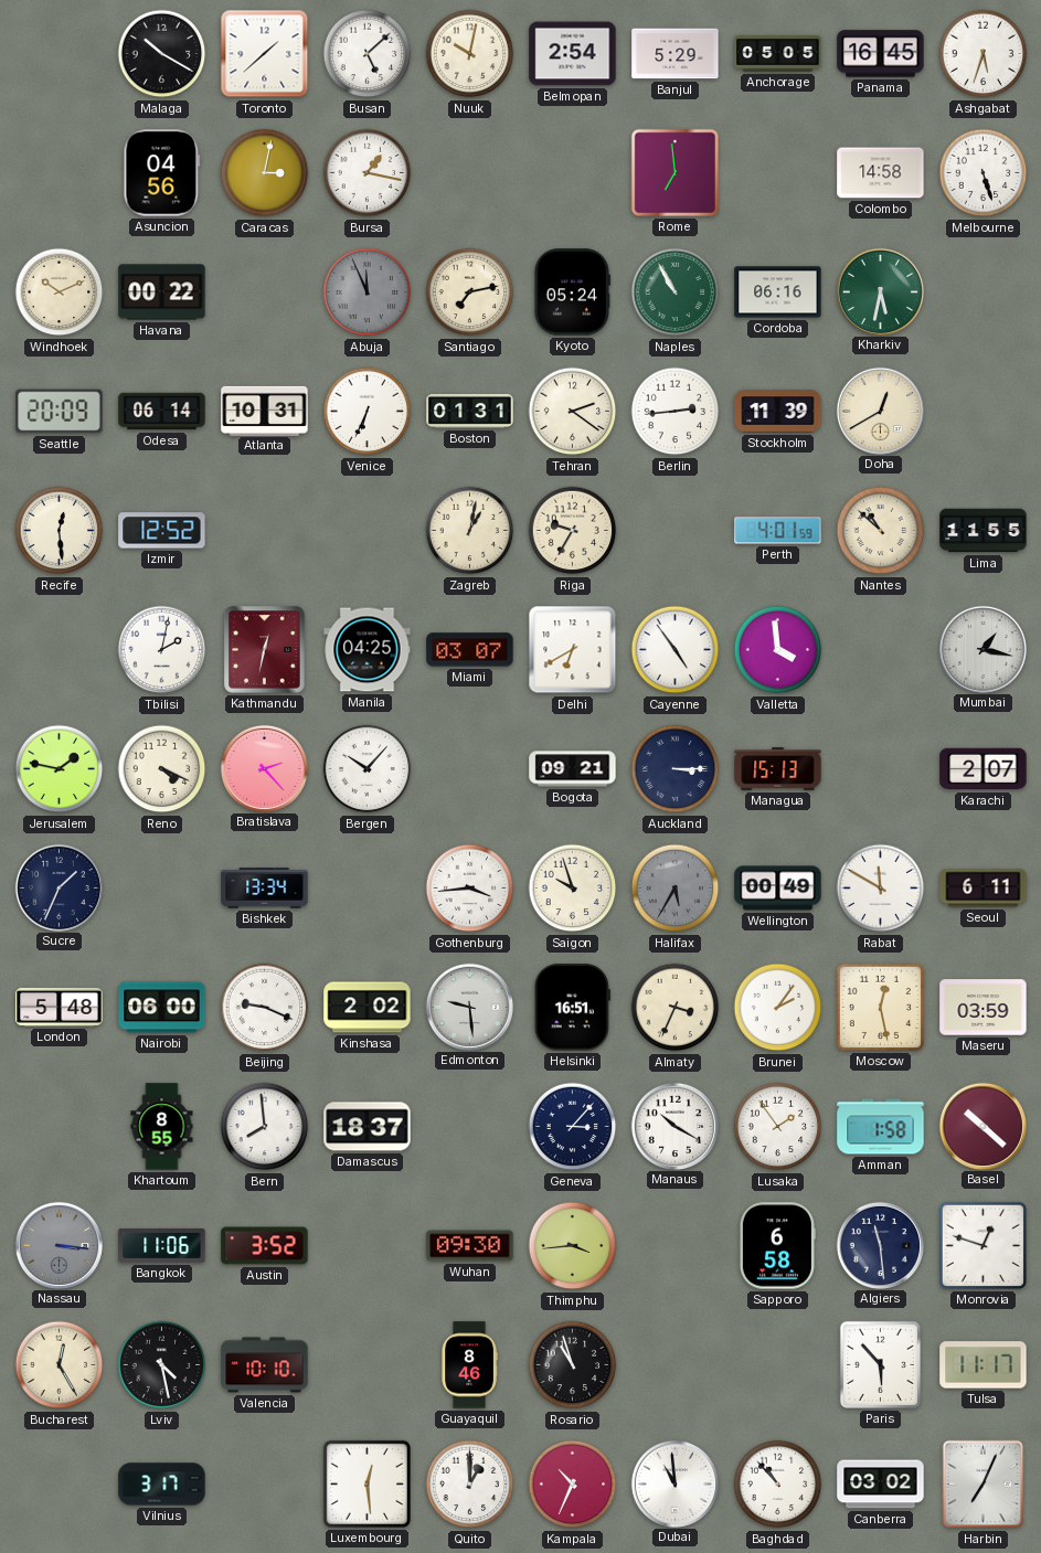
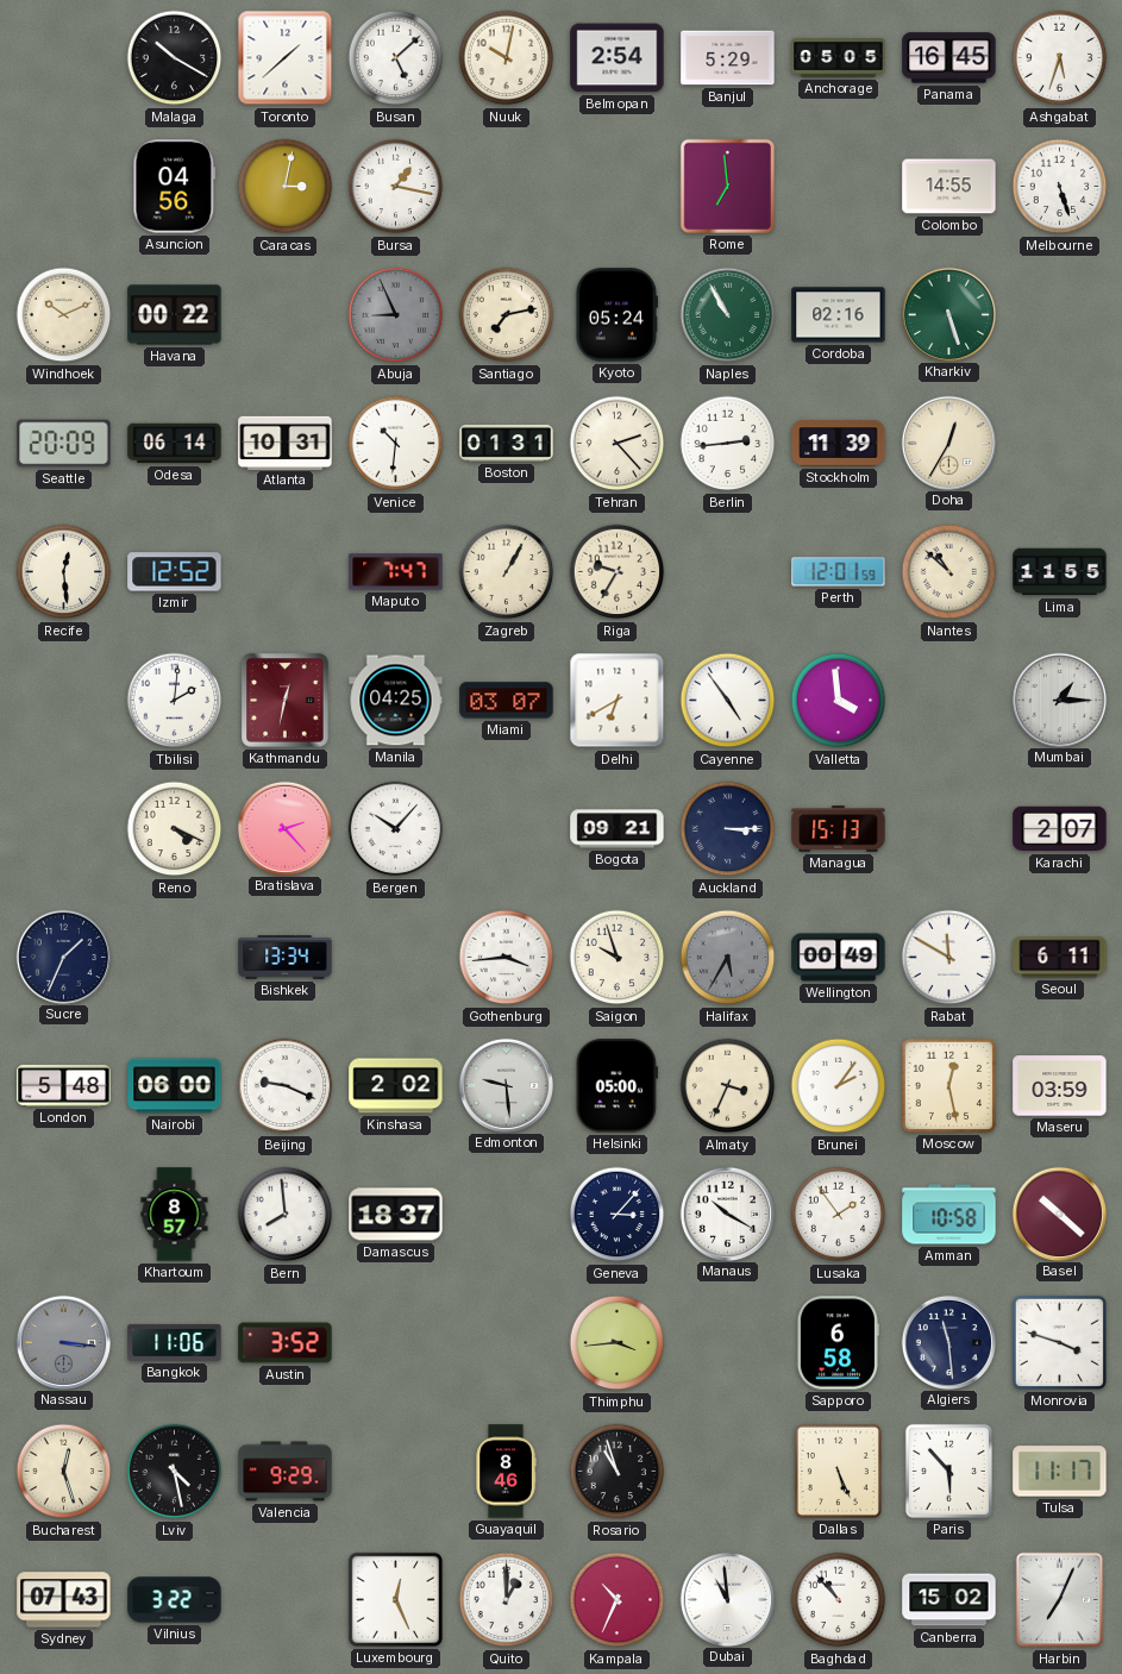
Colombo: 14:58 -> 14:55 (949, 187)
Abuja: 11:56 -> 8:56 (396, 315)
Cordoba: 06:16 -> 02:16 (839, 315)
Kharkiv: 5:32 -> 5:27 (948, 314)
Venice: 6:34 -> 10:31 (396, 444)
Tehran: 2:21 -> 2:23 (618, 444)
Doha: 12:40 -> 12:35 (948, 443)
Maputo: none -> 7:47 (396, 572)
Zagreb: 1:02 -> 1:05 (507, 572)
Perth: 4:01 -> 12:01 (839, 572)
Tbilisi: 2:02 -> 2:01 (175, 701)
Mumbai: 1:17 -> 1:15 (1059, 700)
Jerusalem: 1:47 -> none (60, 769)
Helsinki: 16:51 -> 05:00 (616, 1086)
Khartoum: 8:55 -> 8:57 (175, 1215)
Amman: 1:58 -> 10:58 (949, 1215)
Wuhan: 09:30 -> none (470, 1246)
Monrovia: 12:48 -> 3:48 (1059, 1342)
Bucharest: 12:25 -> 12:27 (64, 1472)
Valencia: 10:10 -> 9:29 (286, 1472)
Dallas: none -> 5:26 (838, 1471)
Sydney: none -> 07:43 (64, 1600)
Vilnius: 3:17 -> 3:22 (175, 1600)
Luxembourg: 12:29 -> 12:26 (395, 1599)
Canberra: 03:02 -> 15:02 (949, 1600)
